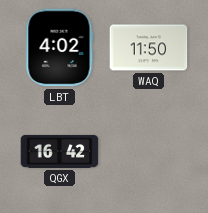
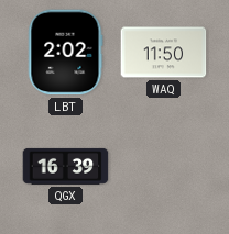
LBT: 4:02 -> 2:02 (65, 53)
QGX: 16:42 -> 16:39 (66, 166)
